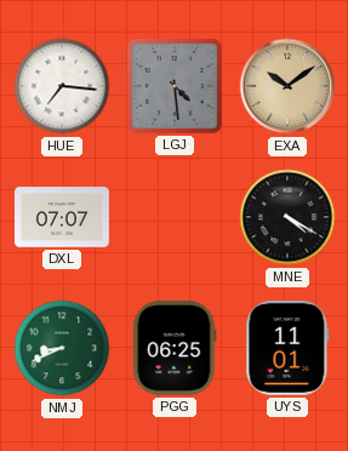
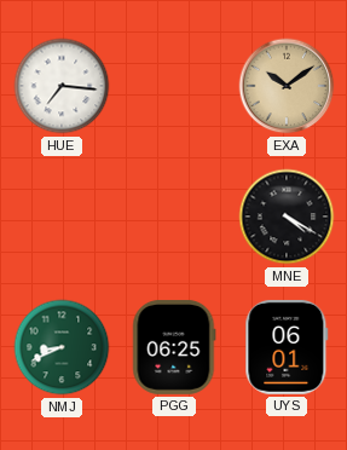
LGJ: 4:29 -> none (175, 86)
DXL: 07:07 -> none (63, 217)
UYS: 11:01 -> 06:01 (287, 347)
